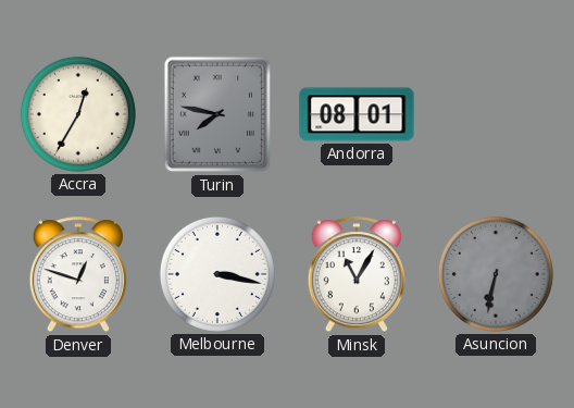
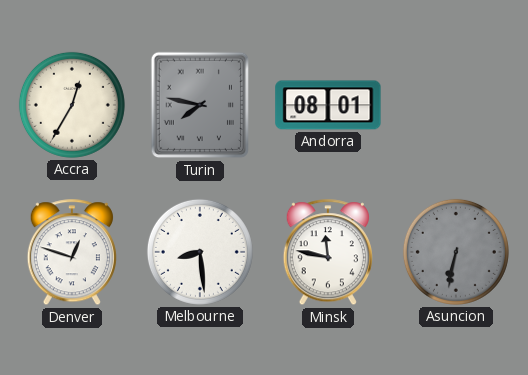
Melbourne: 3:17 -> 8:29 (200, 252)
Minsk: 11:05 -> 11:47 (328, 253)
